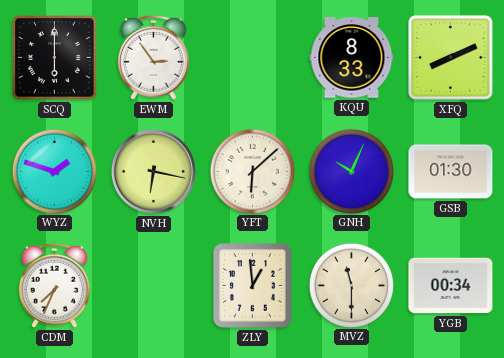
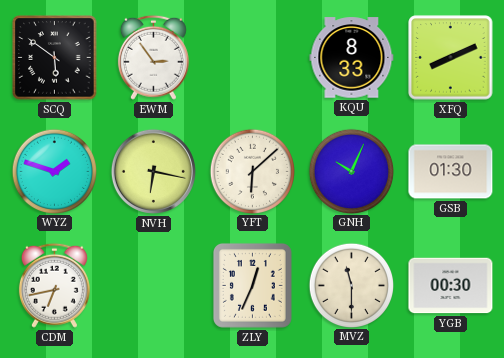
SCQ: 6:00 -> 5:51 (55, 58)
CDM: 7:34 -> 6:43 (54, 285)
ZLY: 12:59 -> 12:34 (252, 285)
YGB: 00:34 -> 00:30 (451, 286)
